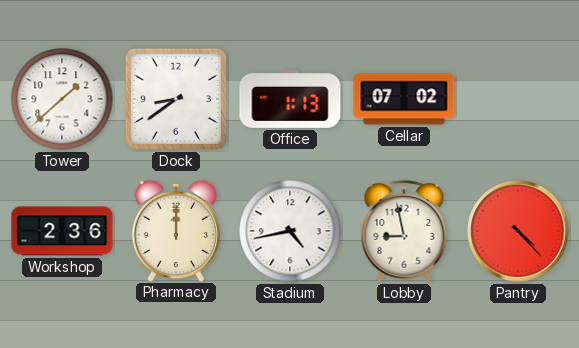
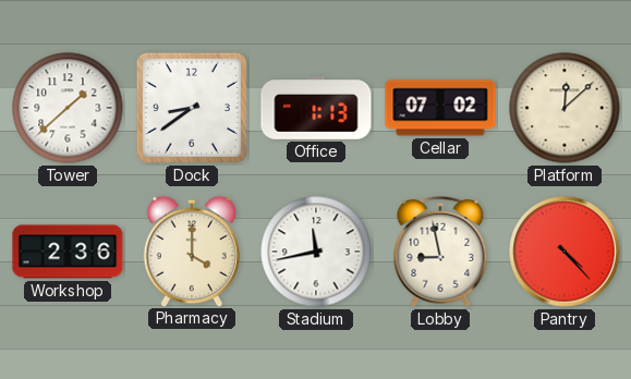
Platform: none -> 12:08 (565, 108)
Pharmacy: 12:00 -> 4:00 (191, 250)
Stadium: 4:43 -> 11:43 (316, 252)
